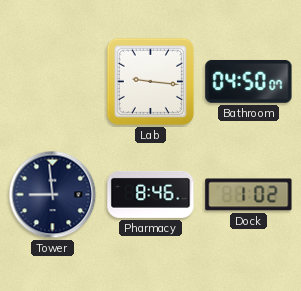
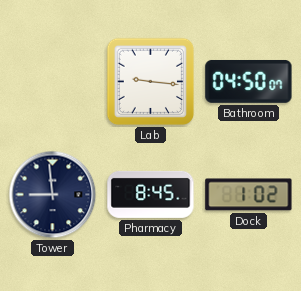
Pharmacy: 8:46 -> 8:45 (151, 194)
